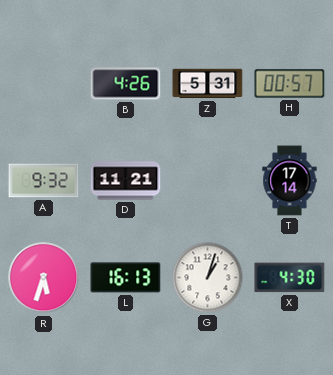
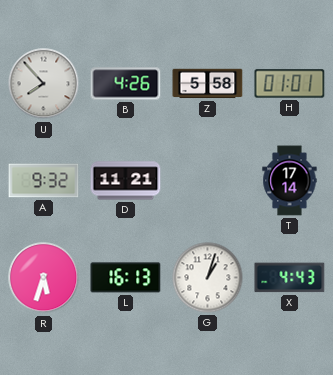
U: none -> 7:53 (44, 84)
Z: 5:31 -> 5:58 (208, 84)
H: 00:57 -> 01:01 (290, 84)
X: 4:30 -> 4:43 (290, 278)
